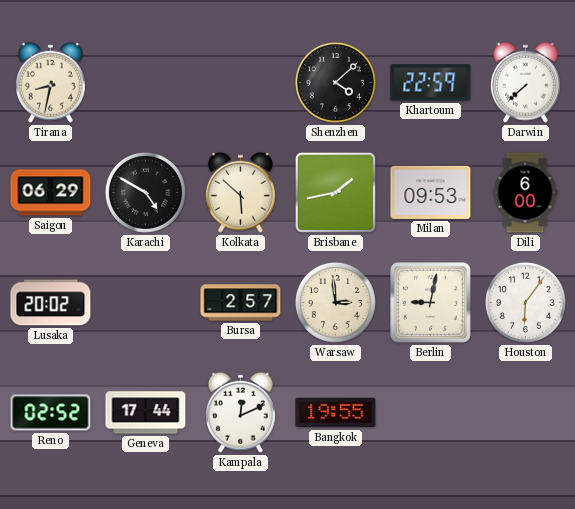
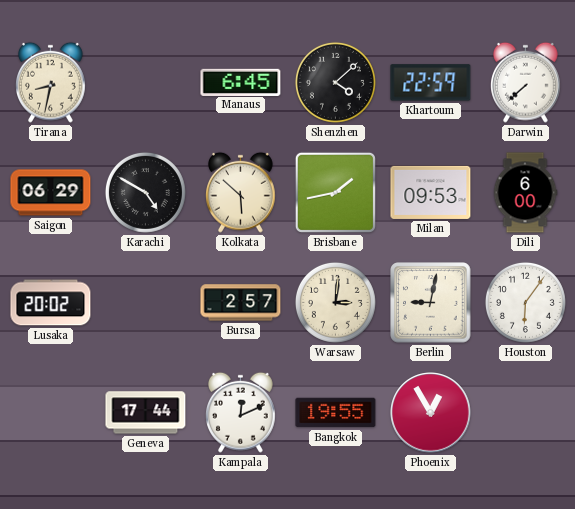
Manaus: none -> 6:45 (241, 82)
Warsaw: 2:59 -> 3:01 (335, 302)
Reno: 02:52 -> none (51, 413)
Phoenix: none -> 12:55 (431, 413)
